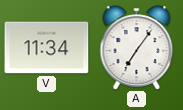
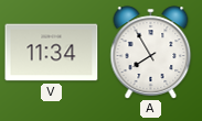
A: 7:06 -> 7:55 (151, 53)
